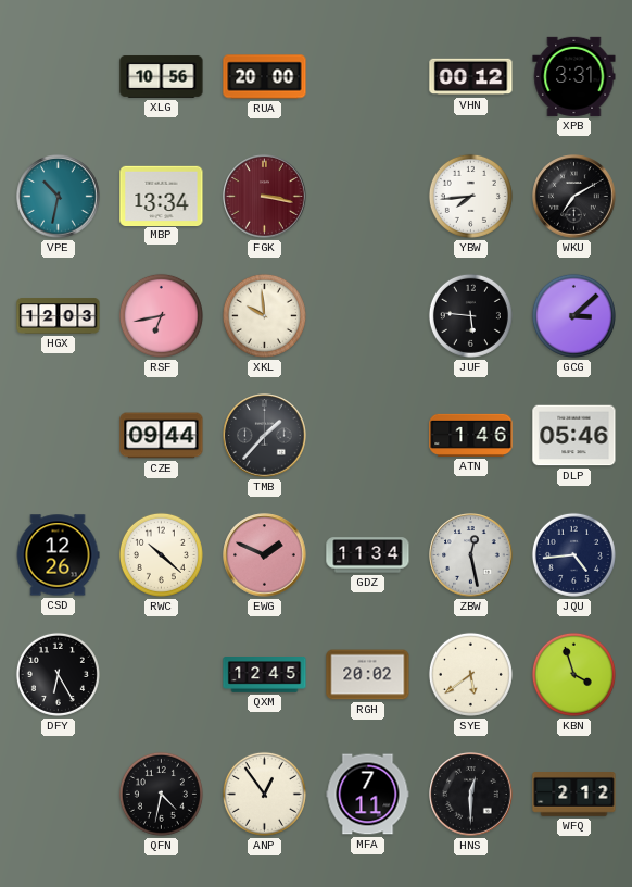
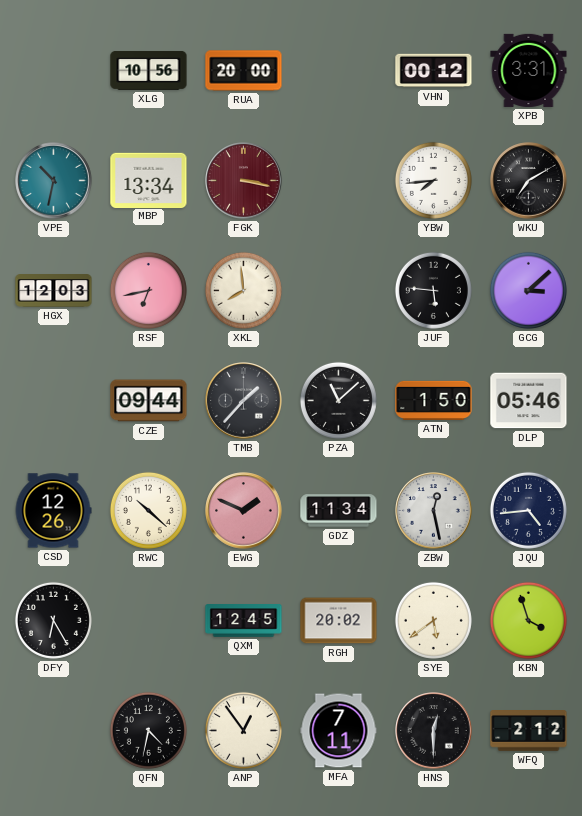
XKL: 9:59 -> 7:59 (243, 290)
PZA: none -> 11:08 (338, 400)
ATN: 1:46 -> 1:50 (434, 400)
